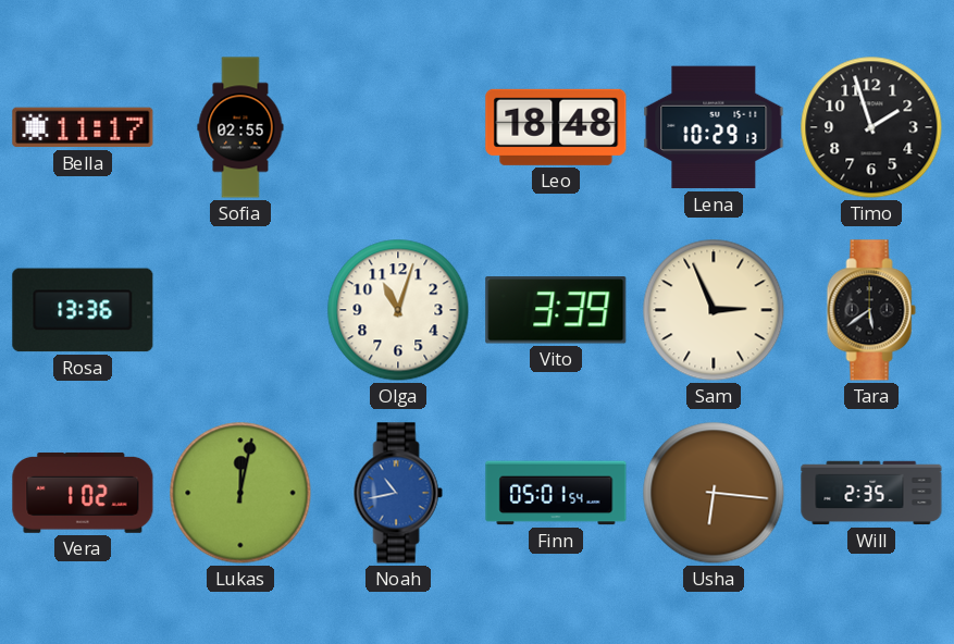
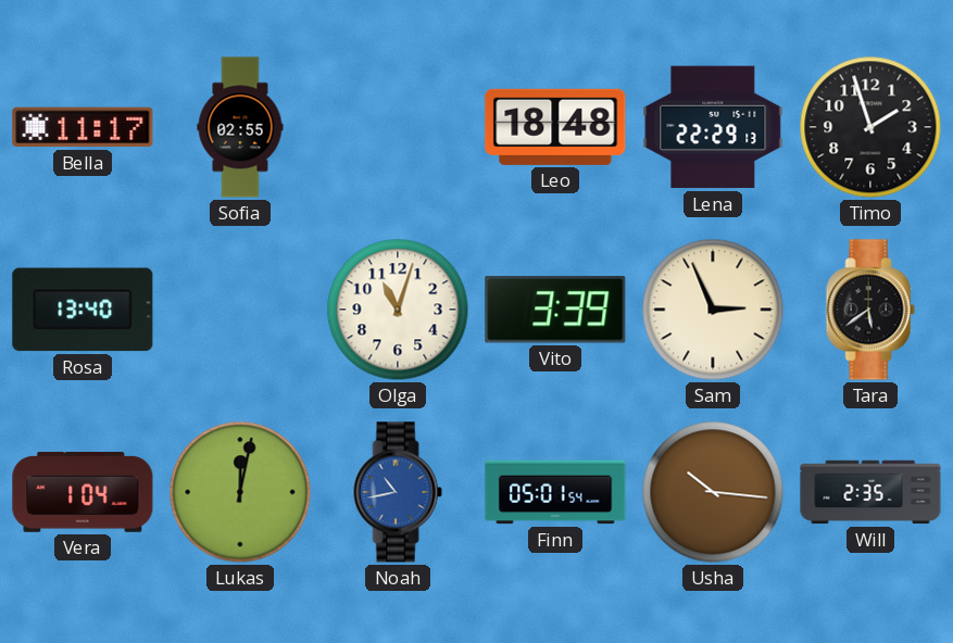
Lena: 10:29 -> 22:29 (713, 127)
Rosa: 13:36 -> 13:40 (83, 310)
Vera: 1:02 -> 1:04 (83, 492)
Usha: 6:16 -> 10:16 (713, 492)
